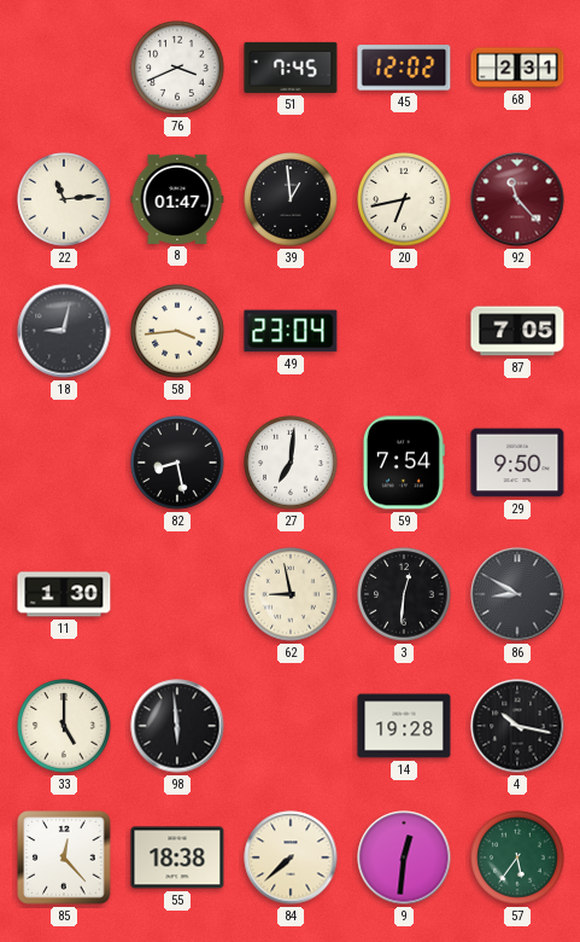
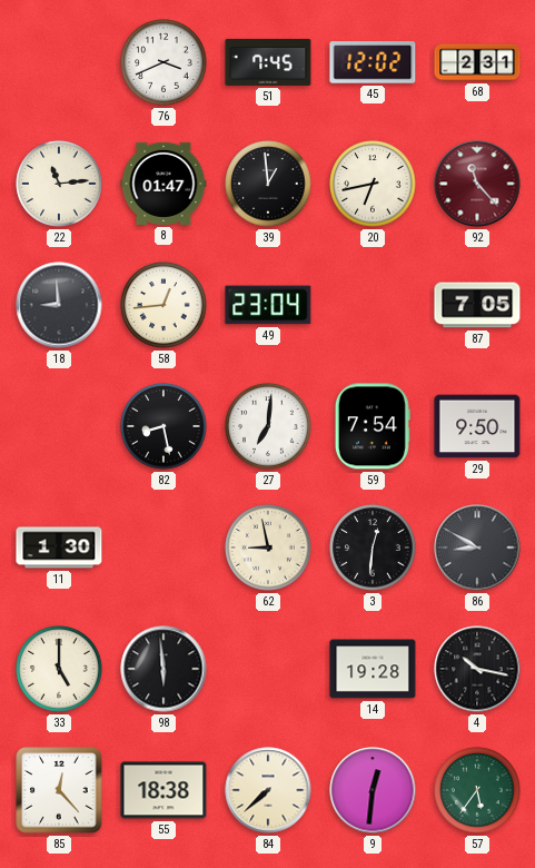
18: 9:02 -> 8:59 (59, 305)
58: 3:44 -> 12:44 (164, 305)
